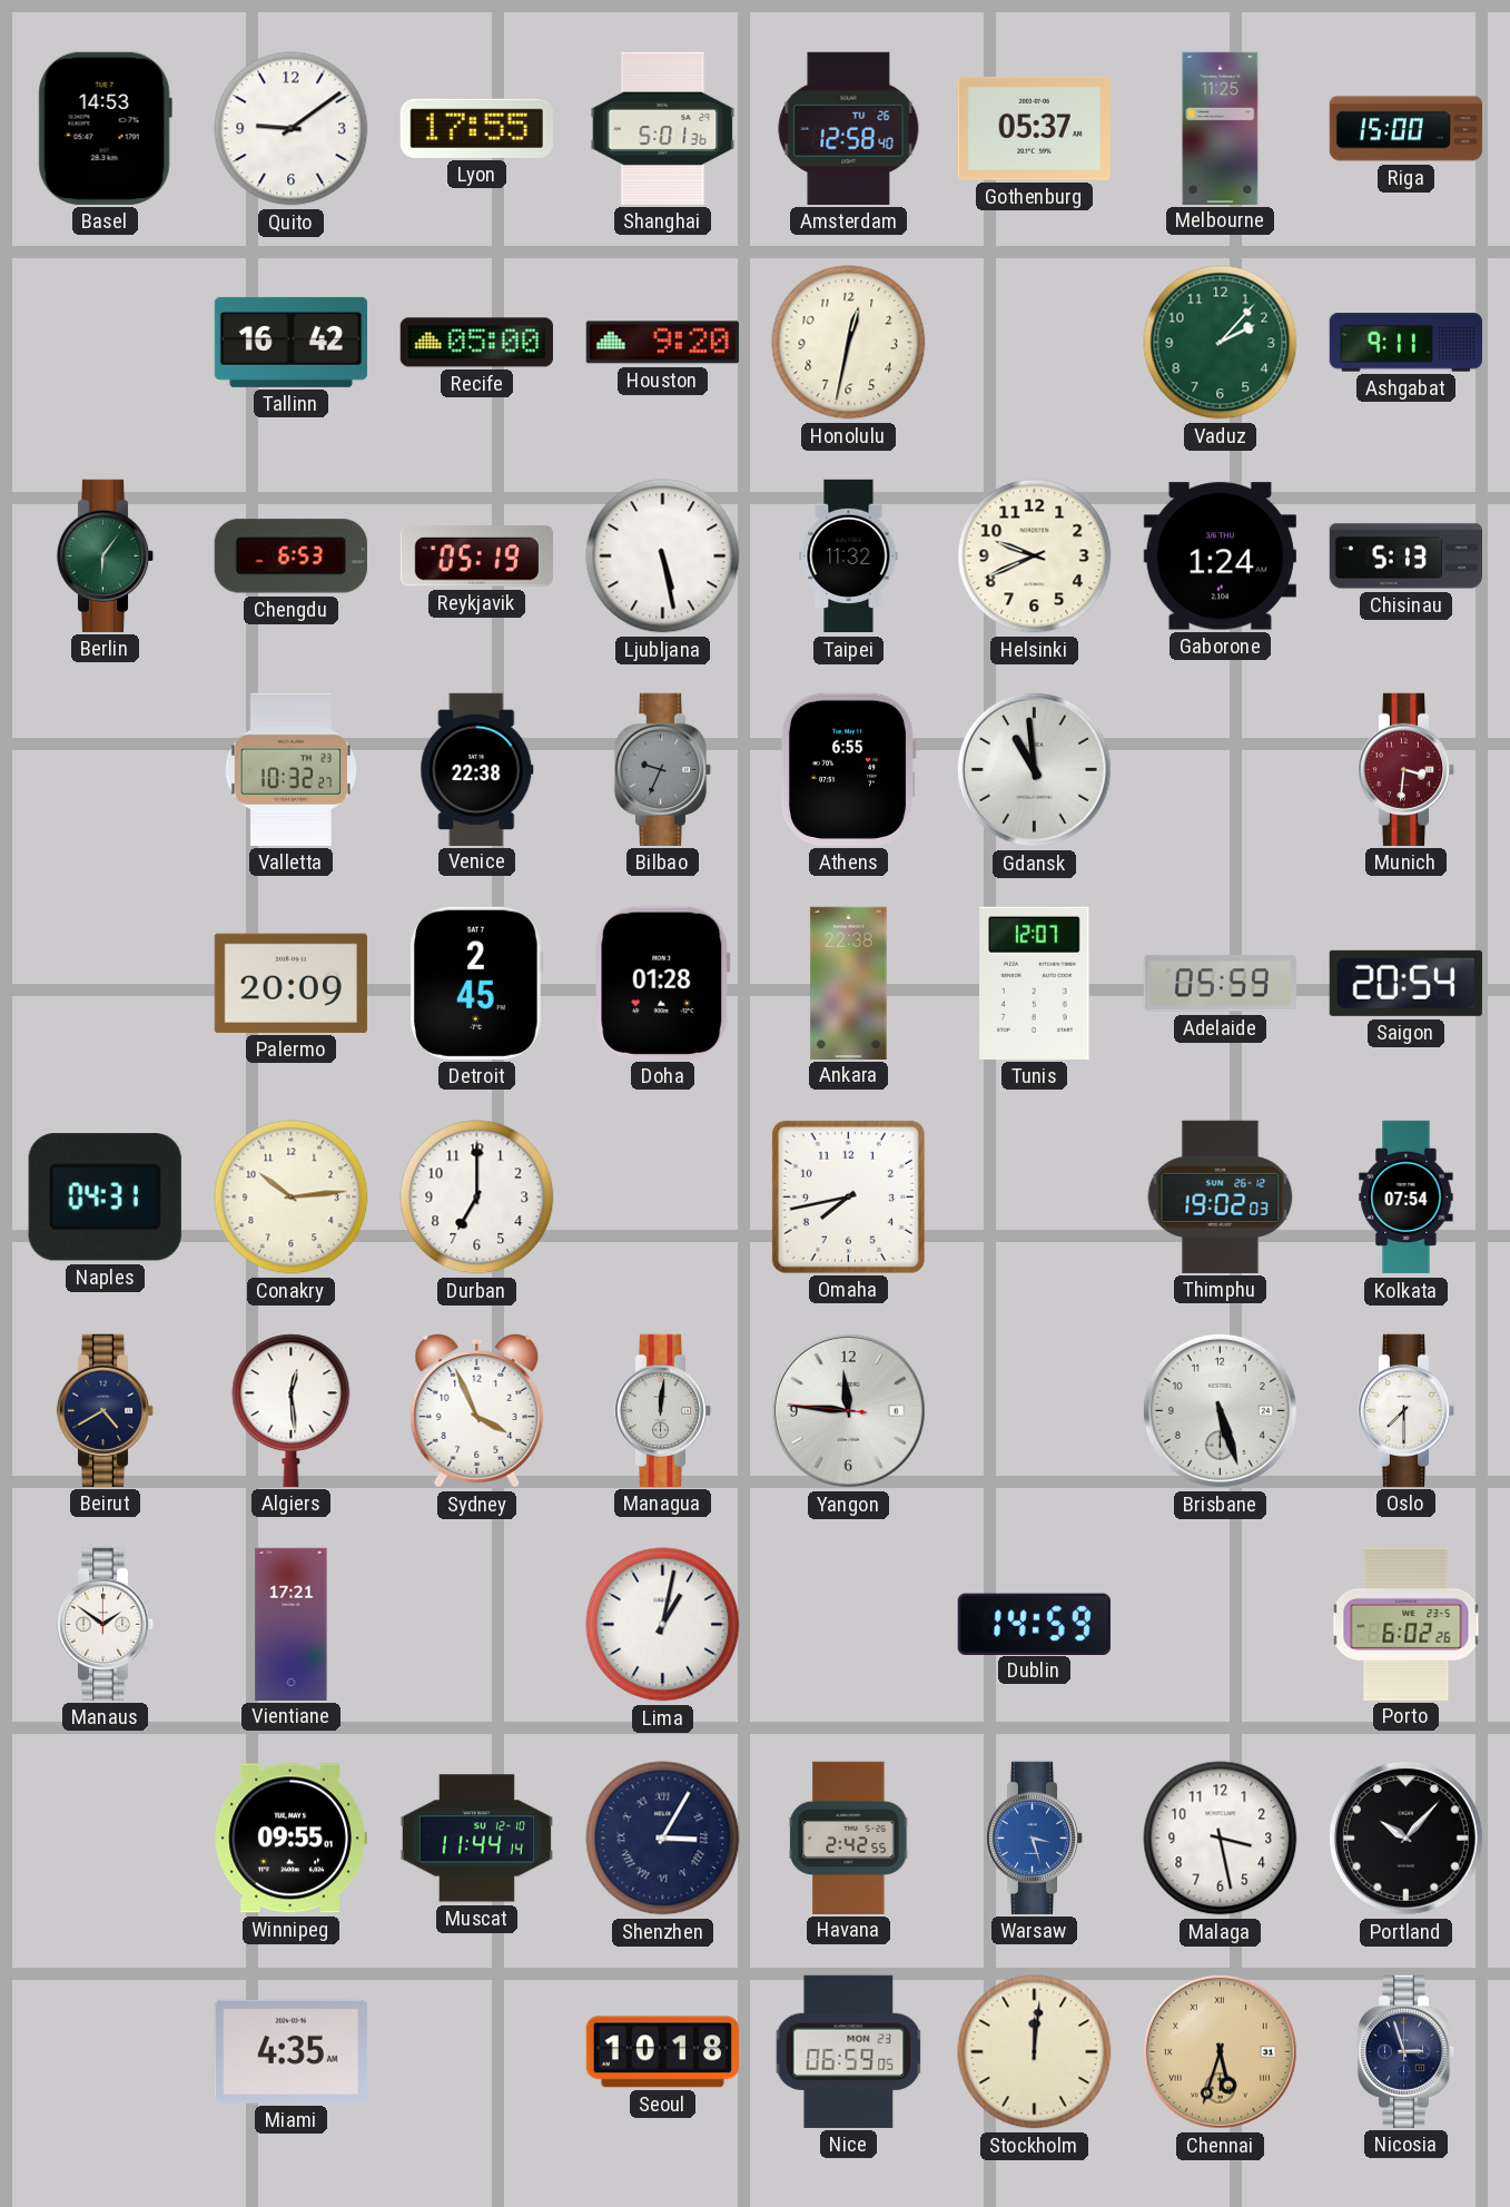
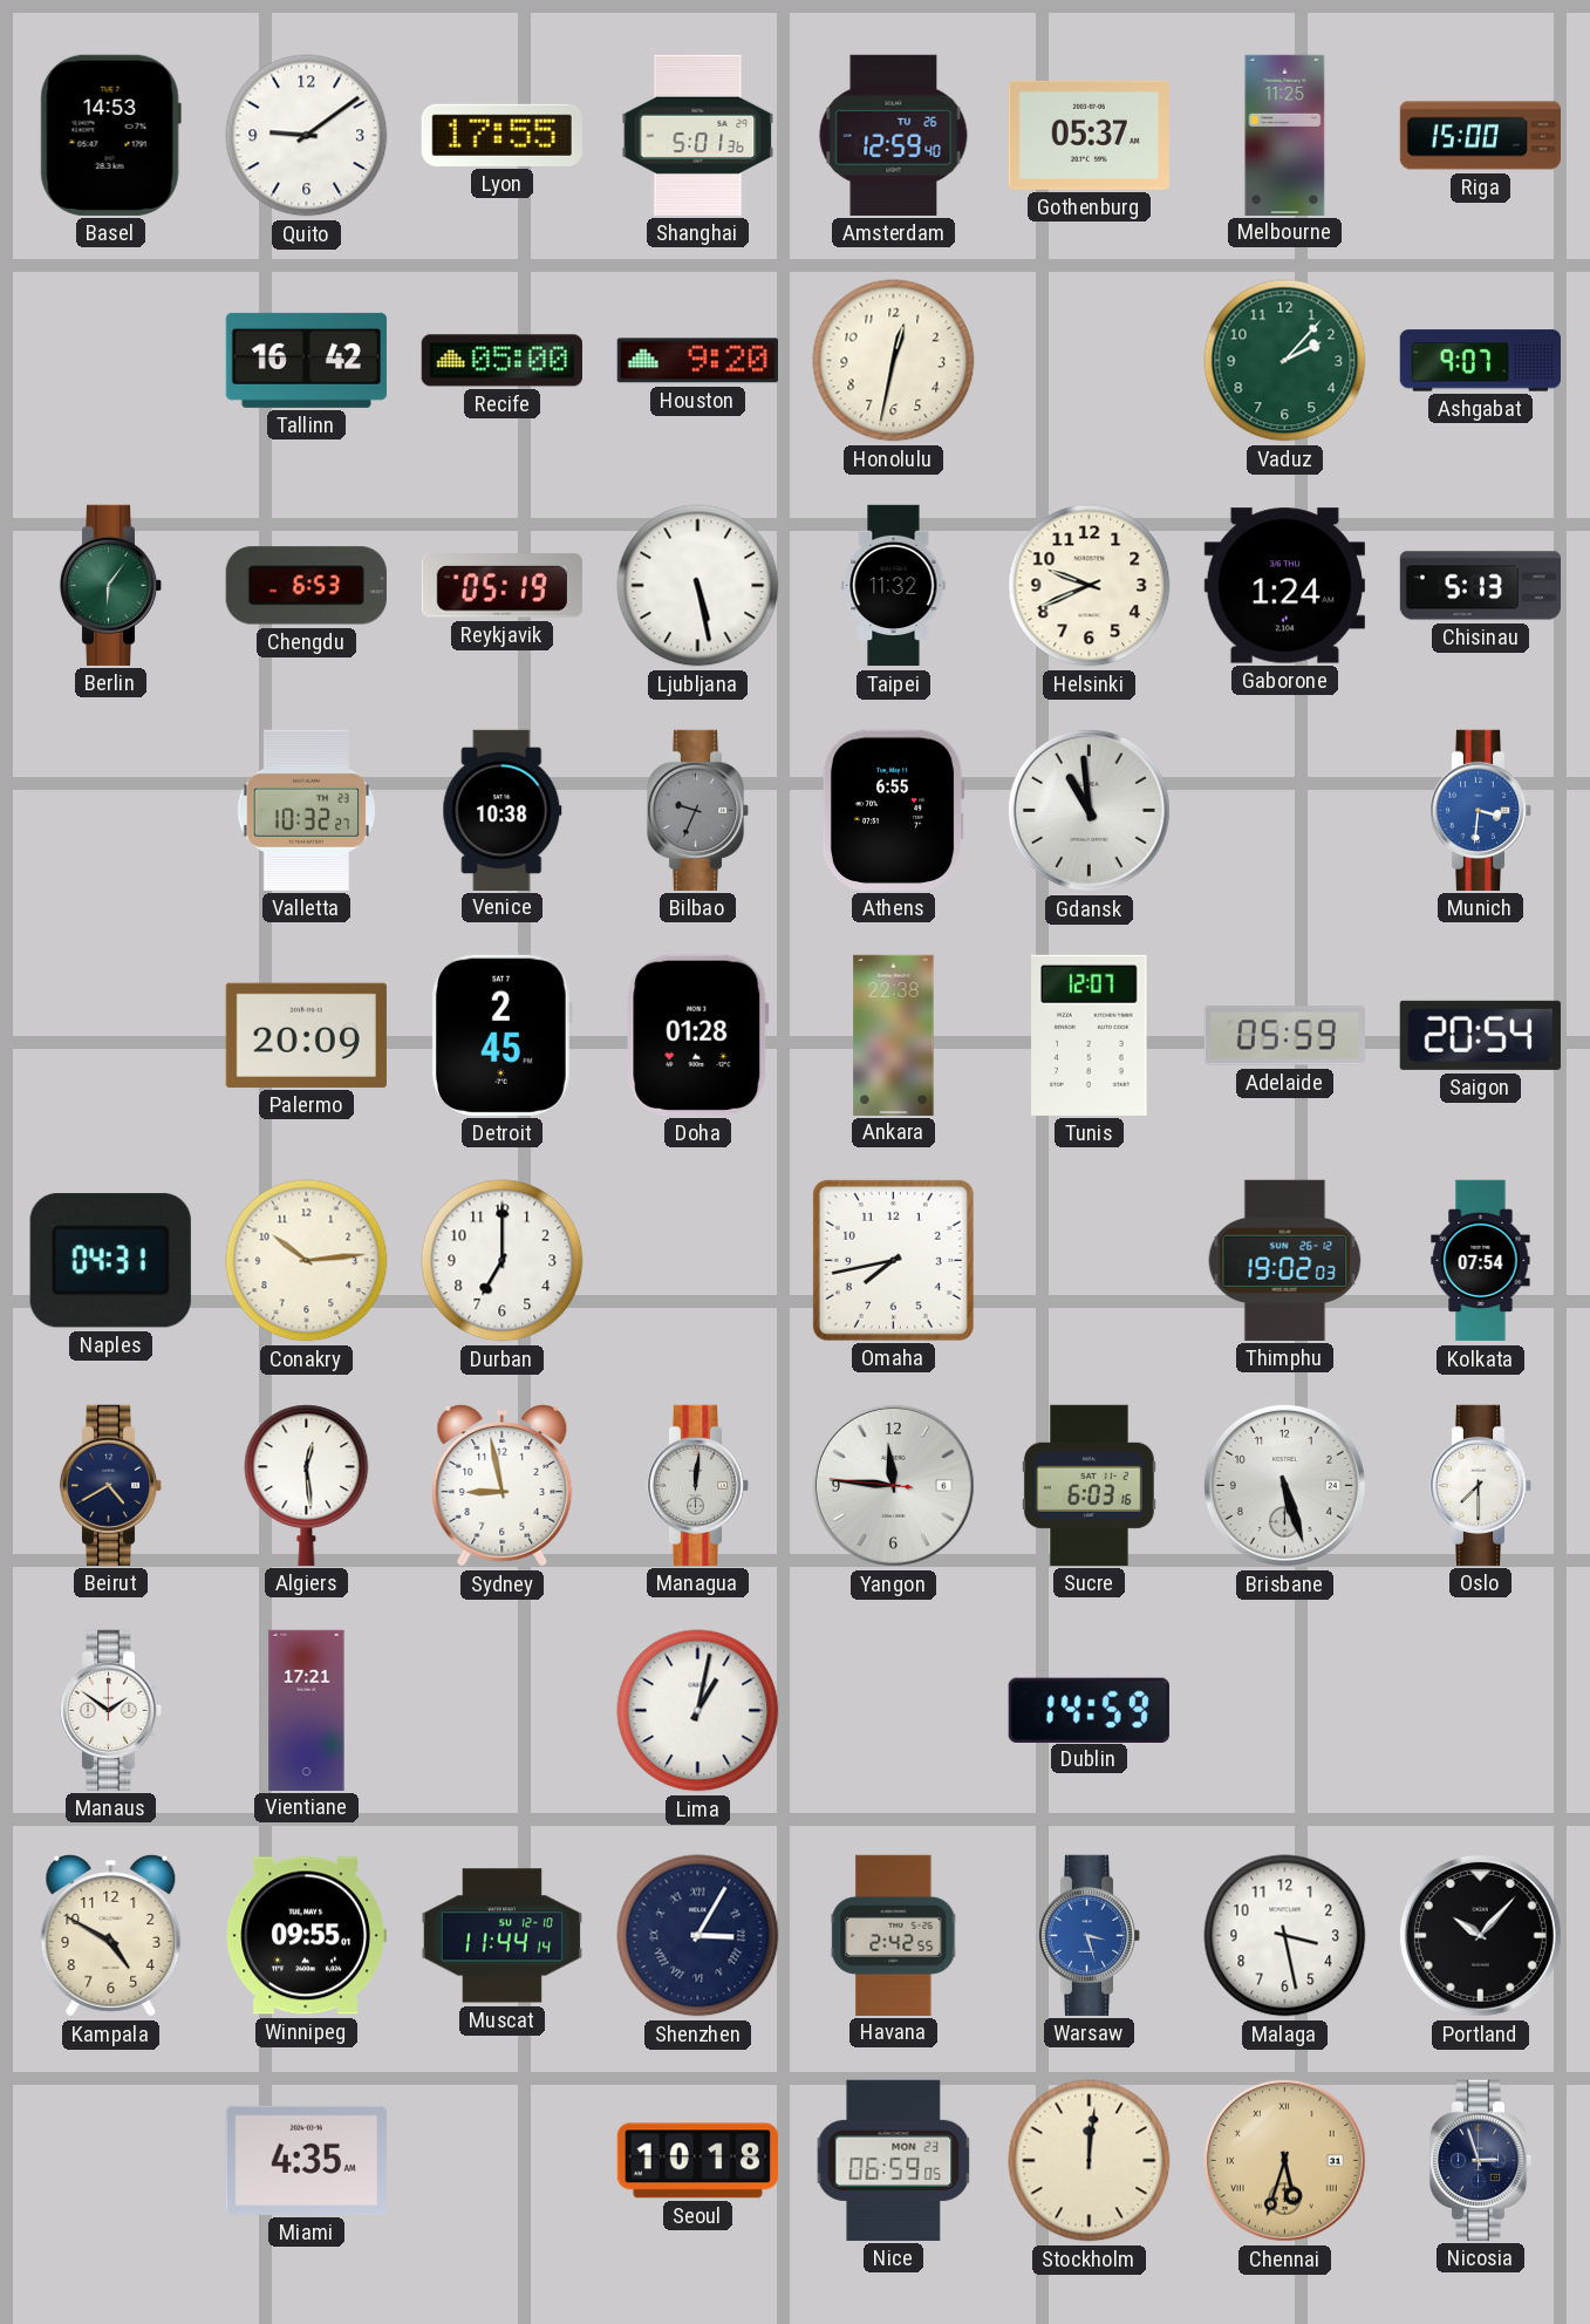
Amsterdam: 12:58 -> 12:59 (894, 135)
Ashgabat: 9:11 -> 9:07 (1480, 361)
Venice: 22:38 -> 10:38 (503, 810)
Munich dial: burgundy -> blue (1481, 810)
Sydney: 3:56 -> 8:58 (503, 1486)
Sucre: none -> 6:03 (1089, 1485)
Porto: 6:02 -> none (1407, 1624)
Kampala: none -> 4:50 (111, 1936)
